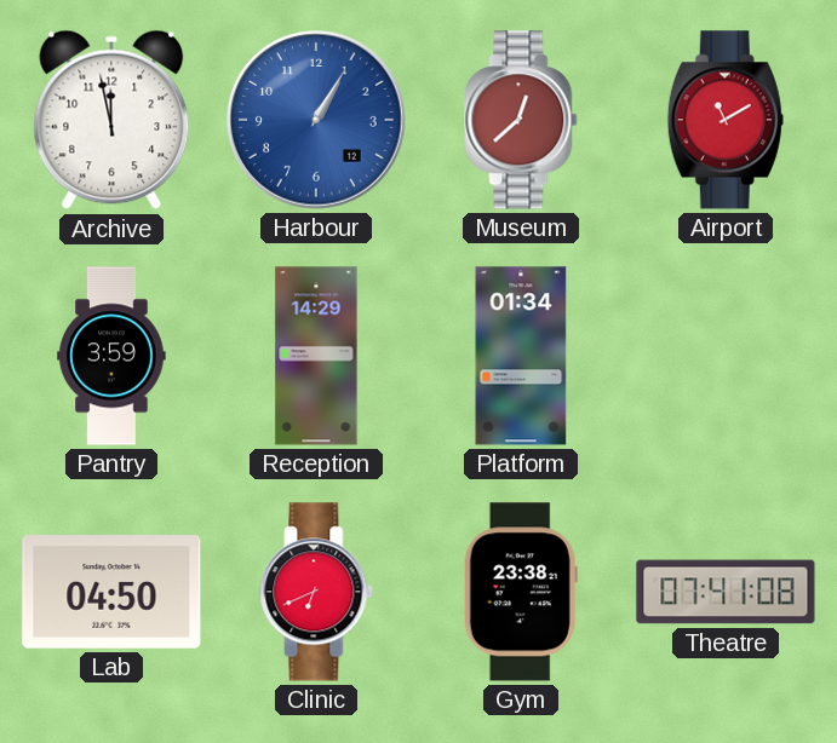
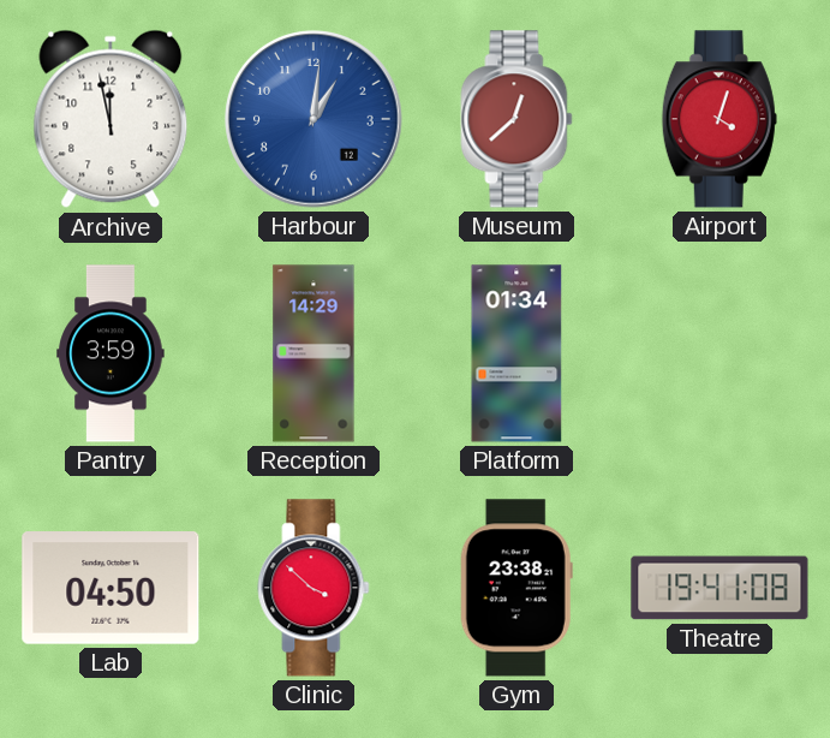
Harbour: 1:05 -> 1:01 (314, 119)
Airport: 11:10 -> 4:03 (719, 119)
Clinic: 6:41 -> 3:52 (314, 588)
Theatre: 07:41 -> 19:41 (719, 588)
